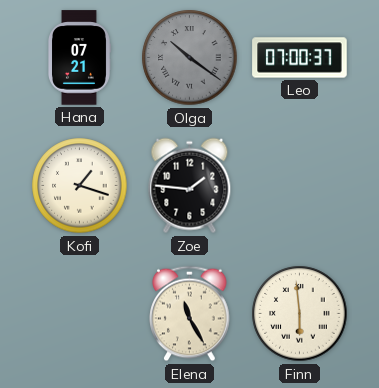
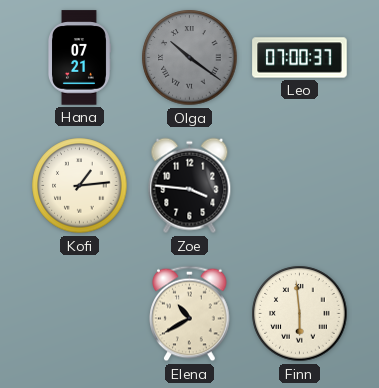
Kofi: 1:18 -> 1:14 (80, 186)
Zoe: 1:46 -> 3:46 (190, 186)
Elena: 11:25 -> 10:40 (190, 314)
